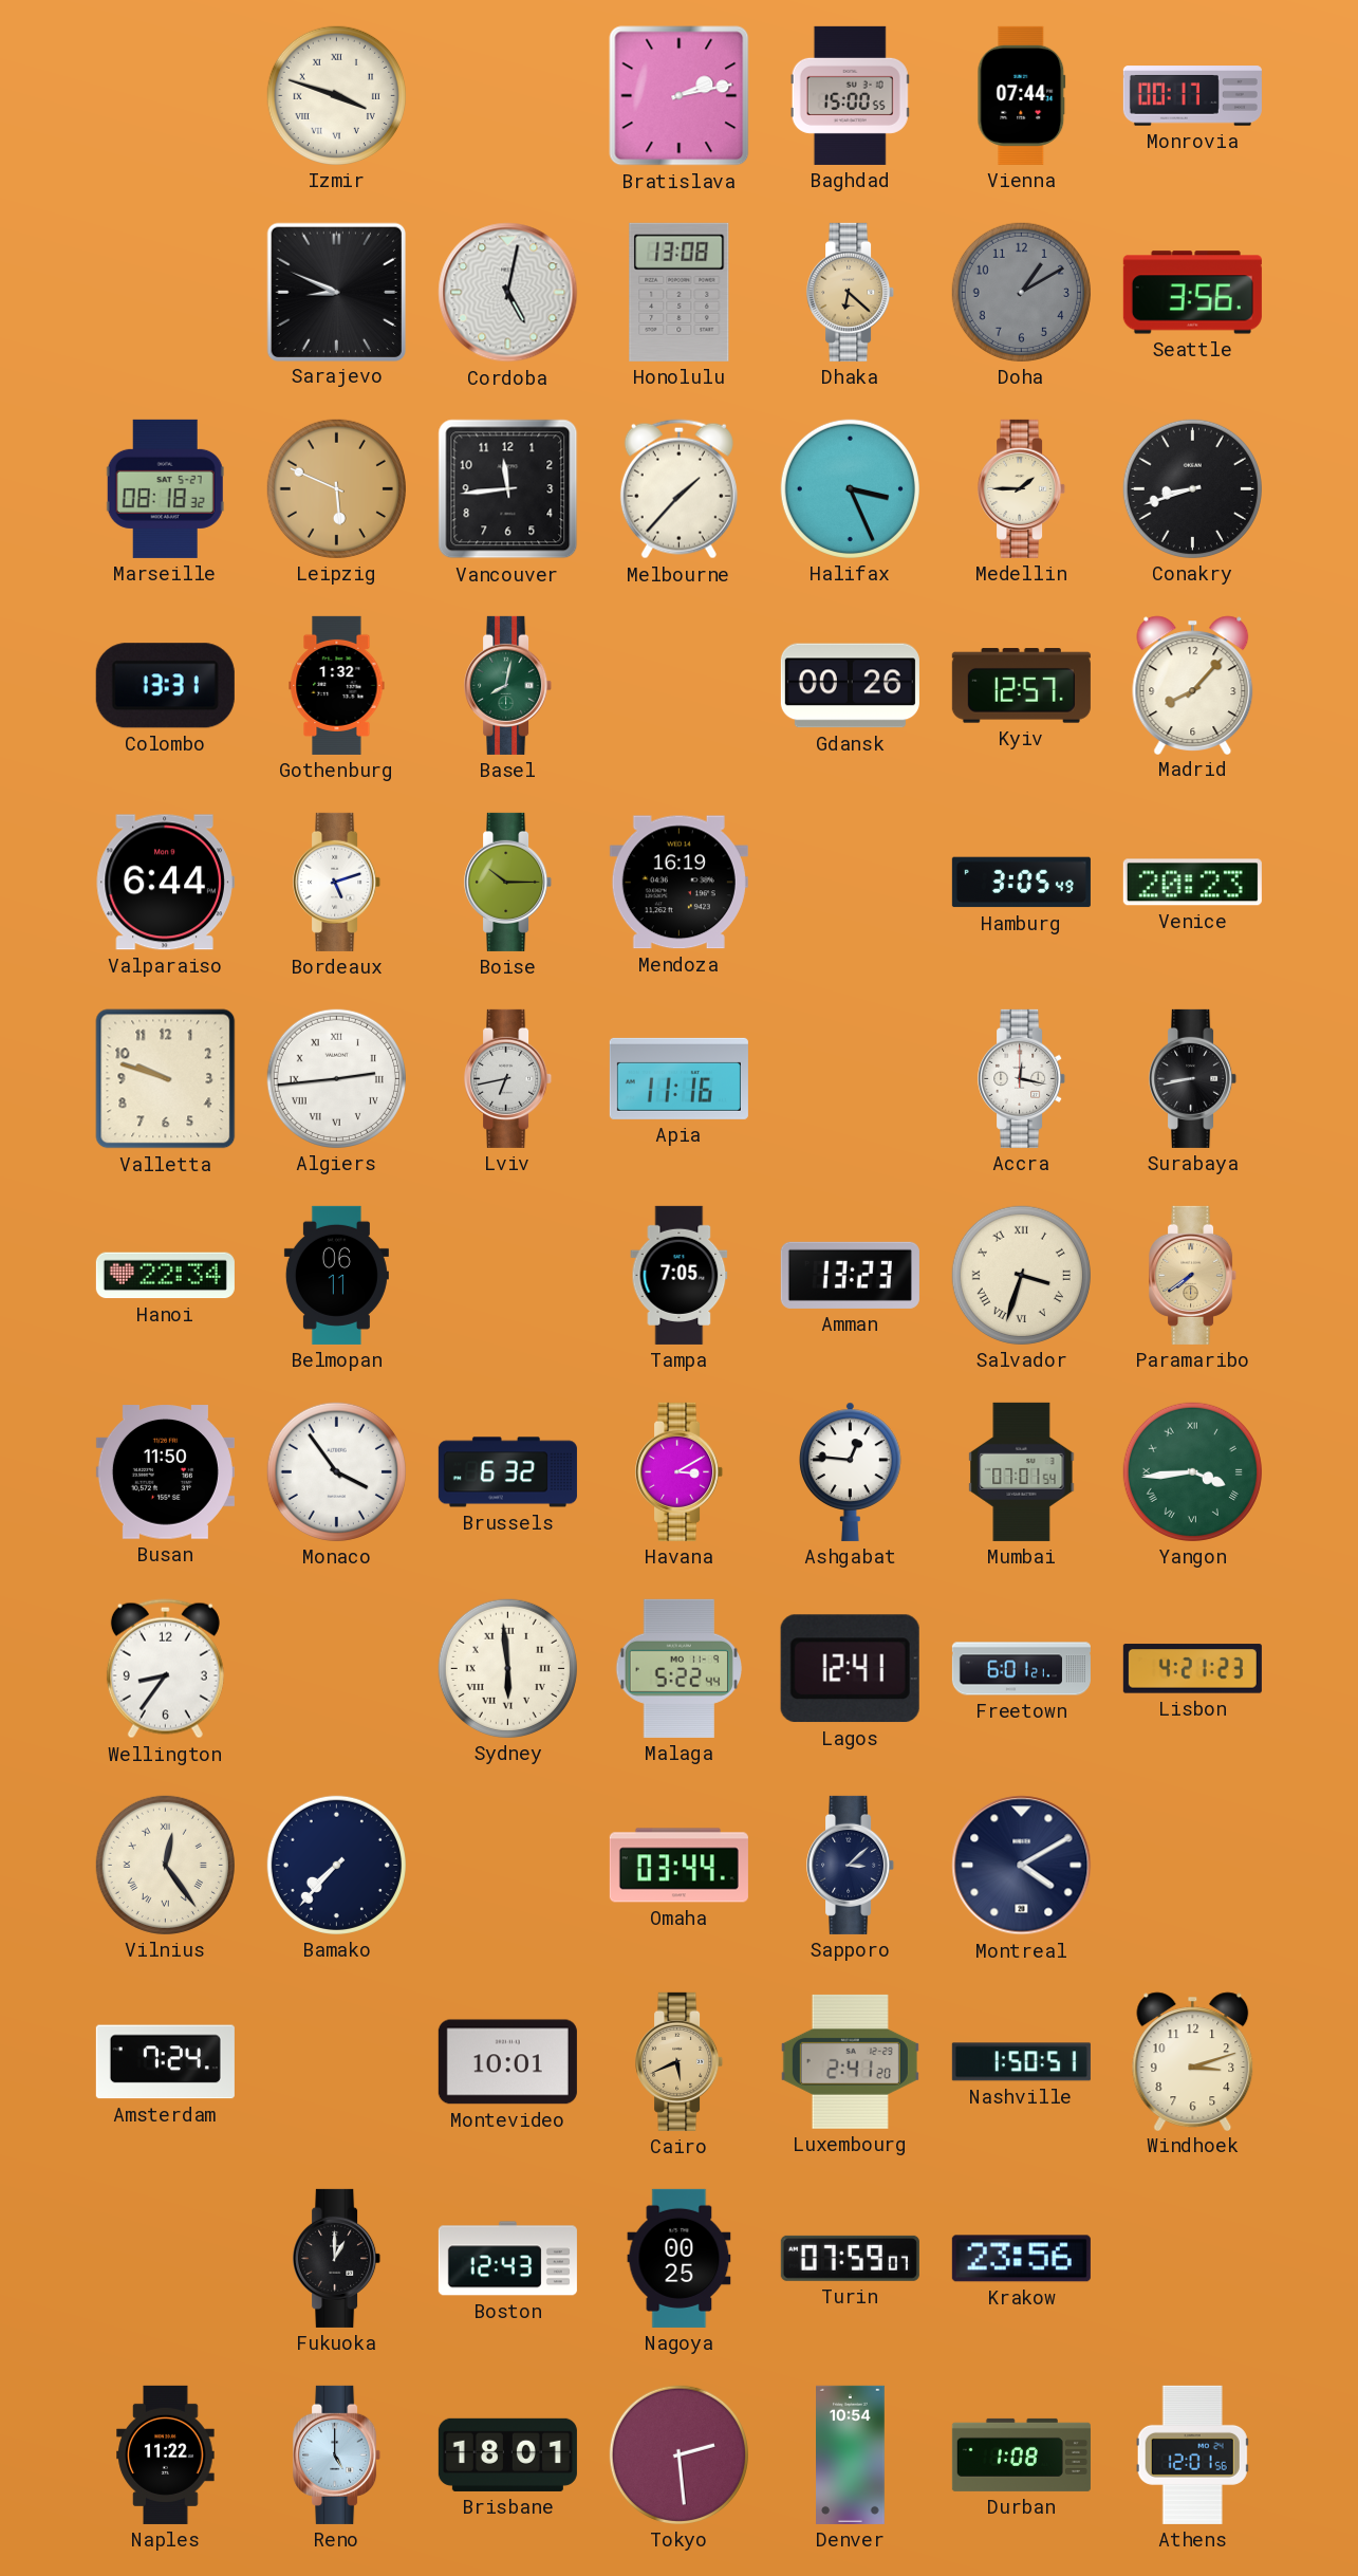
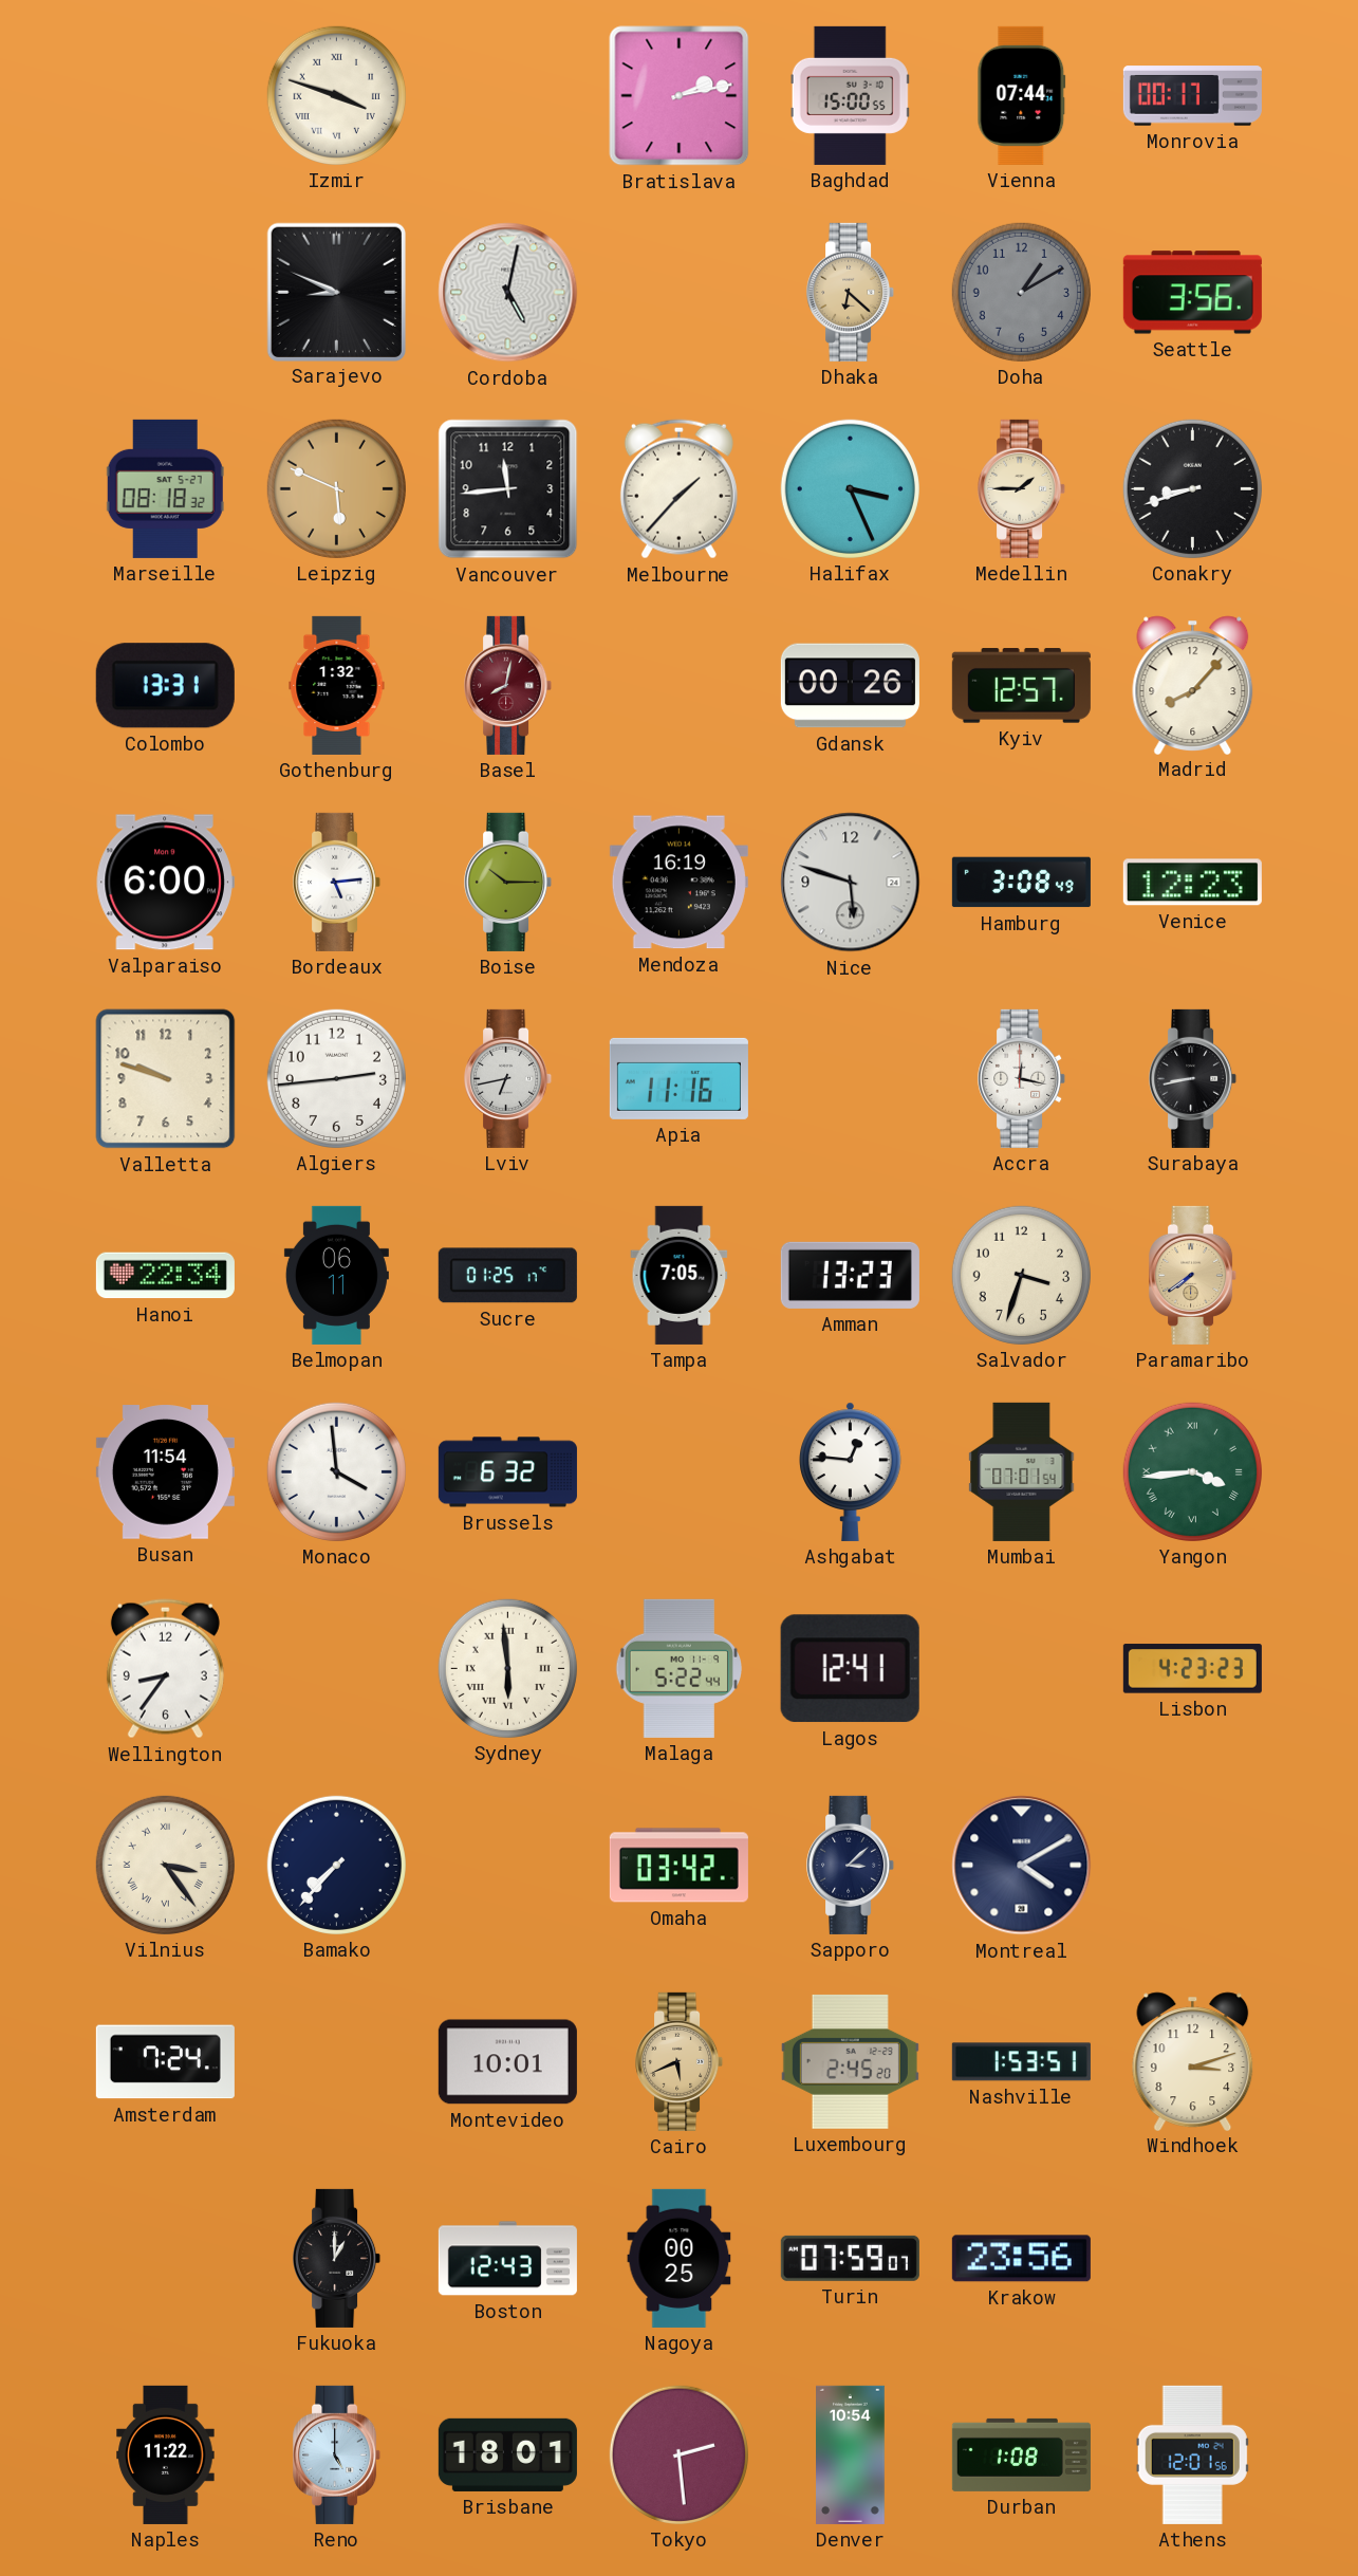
Honolulu: 13:08 -> none (680, 292)
Basel dial: green -> burgundy (508, 685)
Valparaiso: 6:44 -> 6:00 (165, 883)
Bordeaux: 5:12 -> 5:14 (337, 882)
Nice: none -> 5:48 (851, 883)
Hamburg: 3:05 -> 3:08 (1021, 883)
Venice: 20:23 -> 12:23 (1192, 883)
Algiers numerals: Roman -> Arabic (336, 1078)
Sucre: none -> 01:25 (507, 1276)
Salvador numerals: Roman -> Arabic (1021, 1275)
Busan: 11:50 -> 11:54 (165, 1472)
Monaco: 3:54 -> 3:59 (336, 1471)
Havana: 3:10 -> none (680, 1471)
Freetown: 6:01 -> none (1021, 1669)
Lisbon: 4:21 -> 4:23 (1192, 1669)
Vilnius: 12:24 -> 3:24 (165, 1865)
Omaha: 03:44 -> 03:42 (678, 1866)
Luxembourg: 2:41 -> 2:45 (850, 2061)
Nashville: 1:50 -> 1:53 (1021, 2062)
